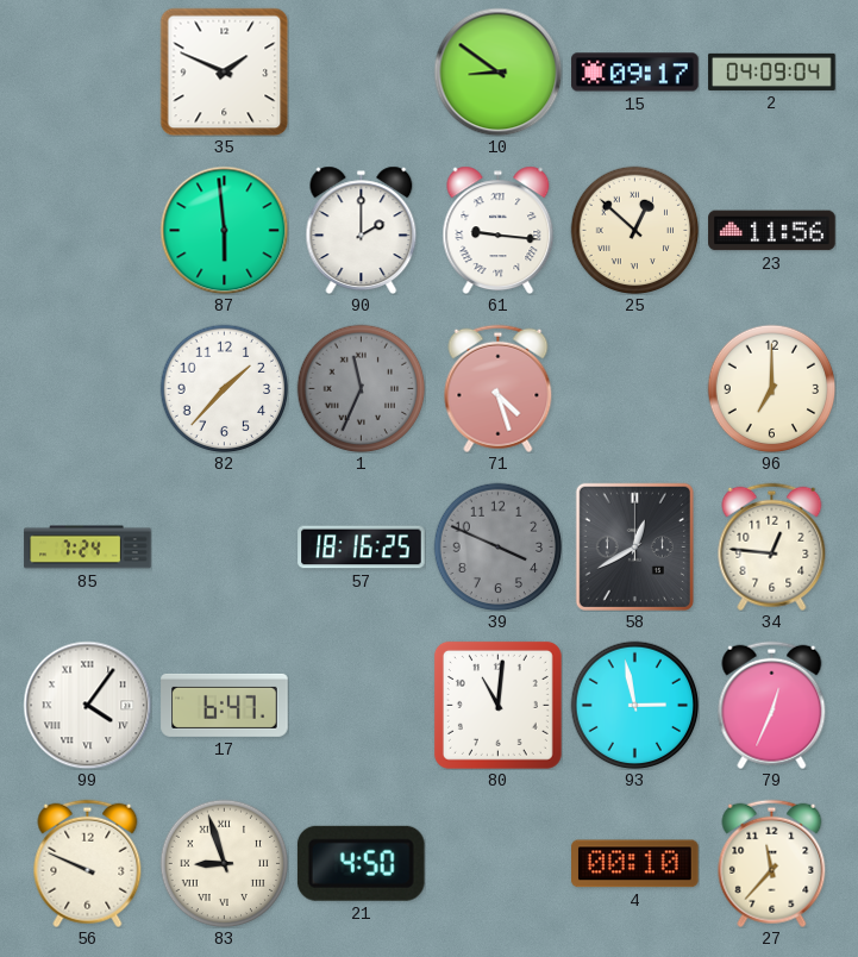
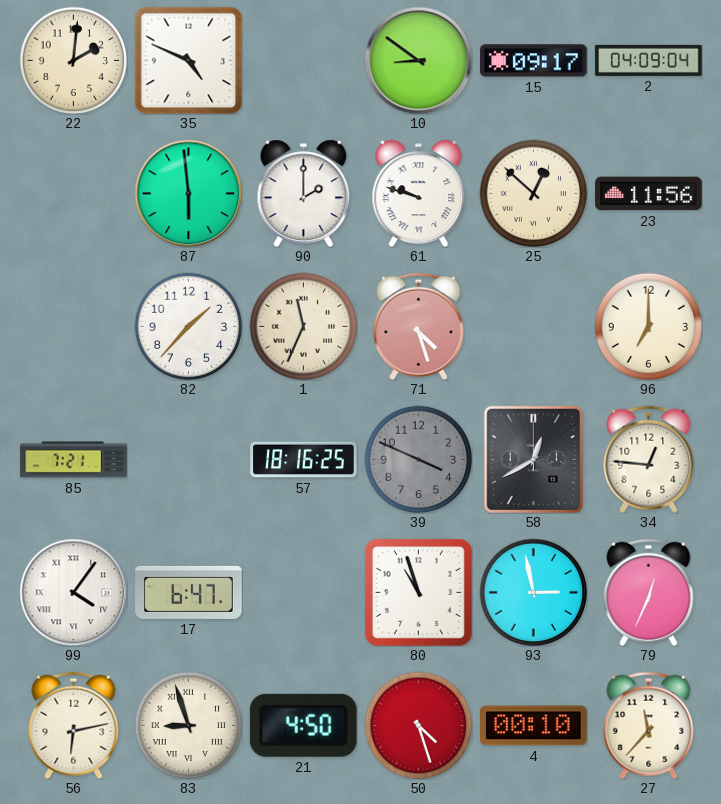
22: none -> 2:01 (73, 60)
35: 1:49 -> 4:49 (188, 60)
61: 9:16 -> 9:48 (419, 193)
1 dial: grey -> cream (303, 326)
85: 7:24 -> 7:21 (74, 460)
80: 11:01 -> 10:57 (418, 592)
56: 9:49 -> 6:13 (74, 725)
50: none -> 4:27 (418, 725)
